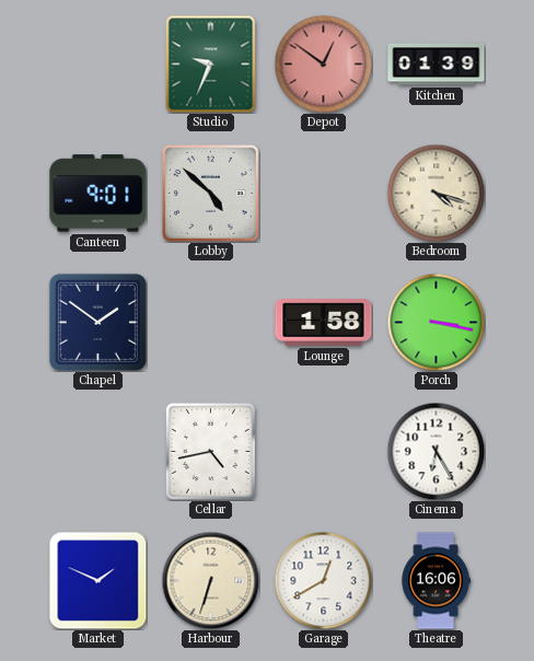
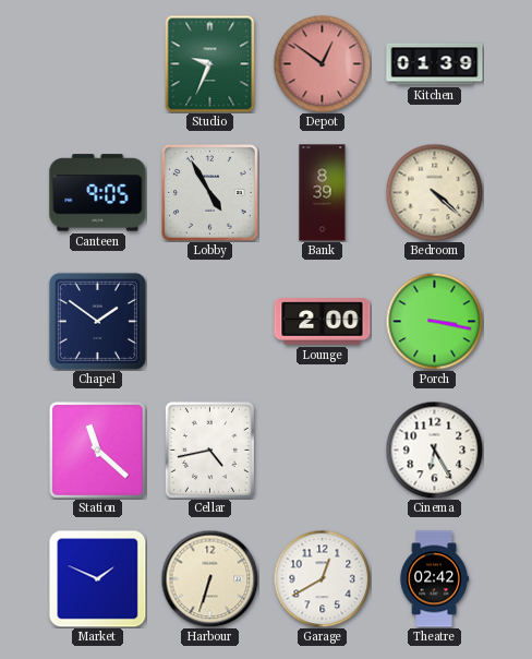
Canteen: 9:01 -> 9:05 (98, 193)
Lobby: 4:52 -> 4:55 (210, 193)
Bank: none -> 8:39 (323, 193)
Bedroom: 4:18 -> 4:22 (434, 192)
Lounge: 1:58 -> 2:00 (323, 322)
Station: none -> 11:22 (98, 451)
Theatre: 16:06 -> 02:42 (434, 579)
